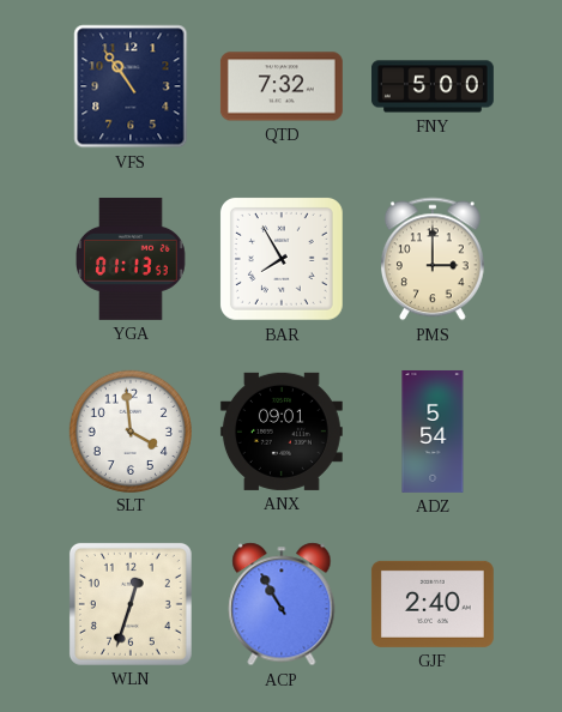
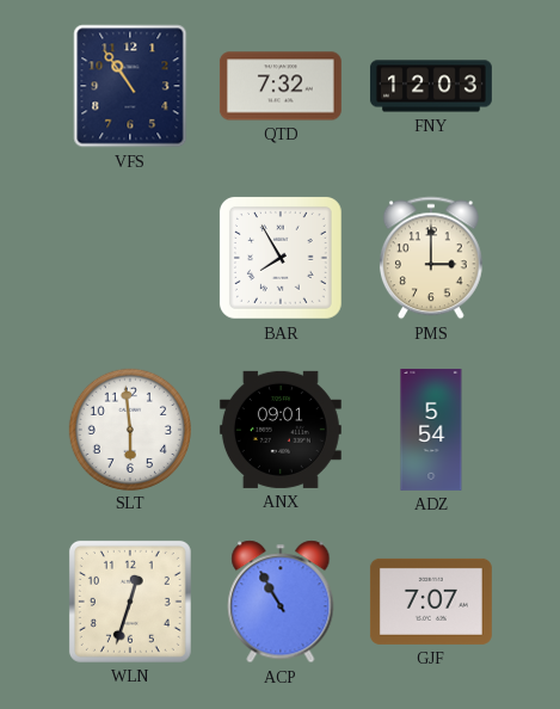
FNY: 5:00 -> 12:03 (431, 86)
YGA: 01:13 -> none (132, 259)
SLT: 3:59 -> 5:59 (129, 429)
GJF: 2:40 -> 7:07 (431, 602)
